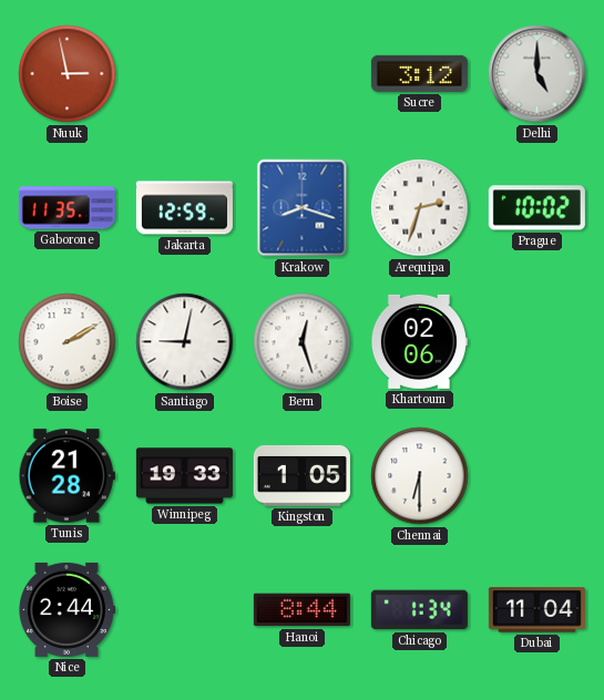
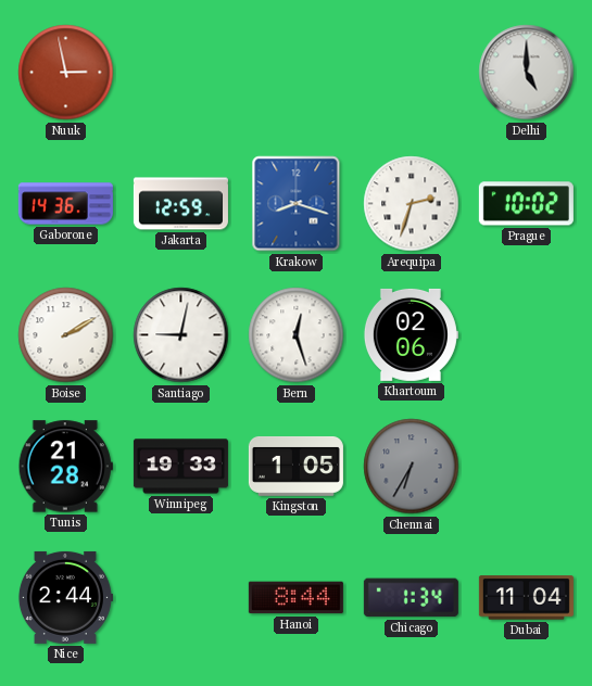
Sucre: 3:12 -> none (419, 73)
Gaborone: 11:35 -> 14:36 (65, 204)
Chennai: 6:30 -> 6:35 (412, 467)
Chennai dial: white -> grey (412, 467)
